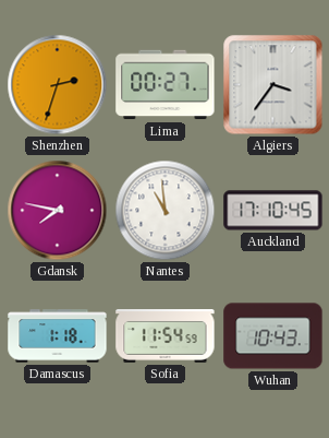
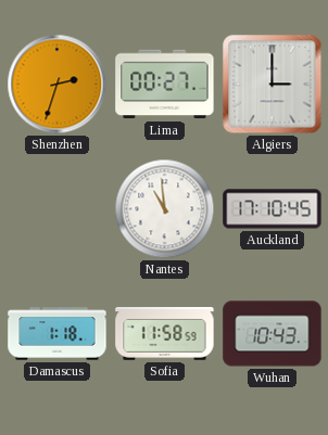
Algiers: 3:36 -> 3:00 (273, 85)
Gdansk: 7:47 -> none (58, 211)
Sofia: 11:54 -> 11:58 (165, 334)
